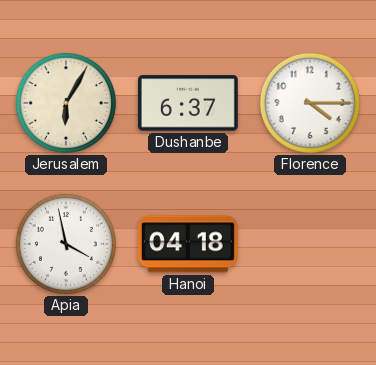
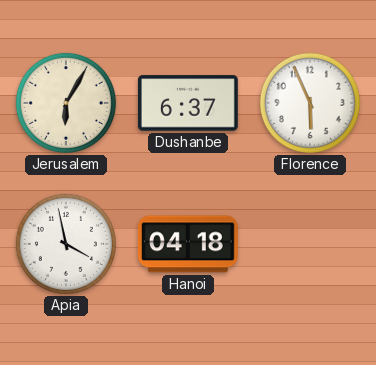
Florence: 4:15 -> 5:56 (310, 103)
